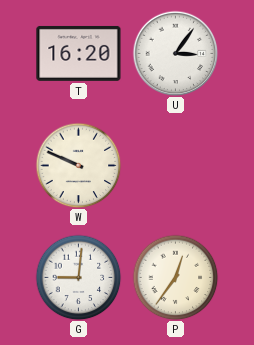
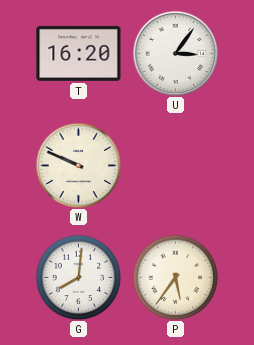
G: 9:01 -> 8:01 (78, 277)
P: 12:36 -> 5:36 (175, 277)
